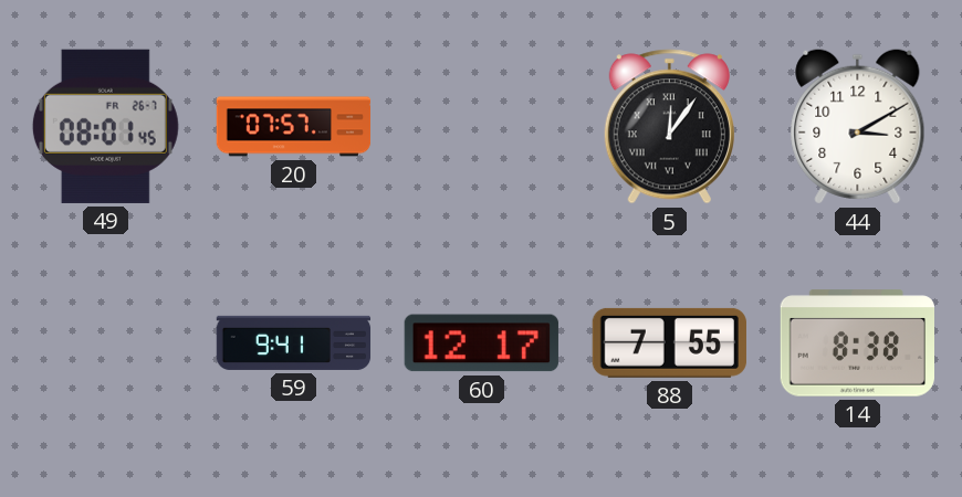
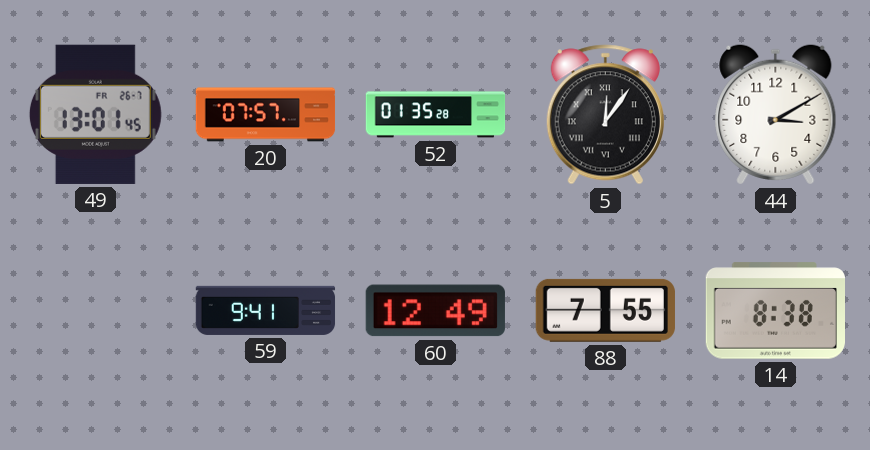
49: 08:01 -> 13:01 (95, 114)
52: none -> 01:35 (436, 115)
60: 12:17 -> 12:49 (435, 311)
